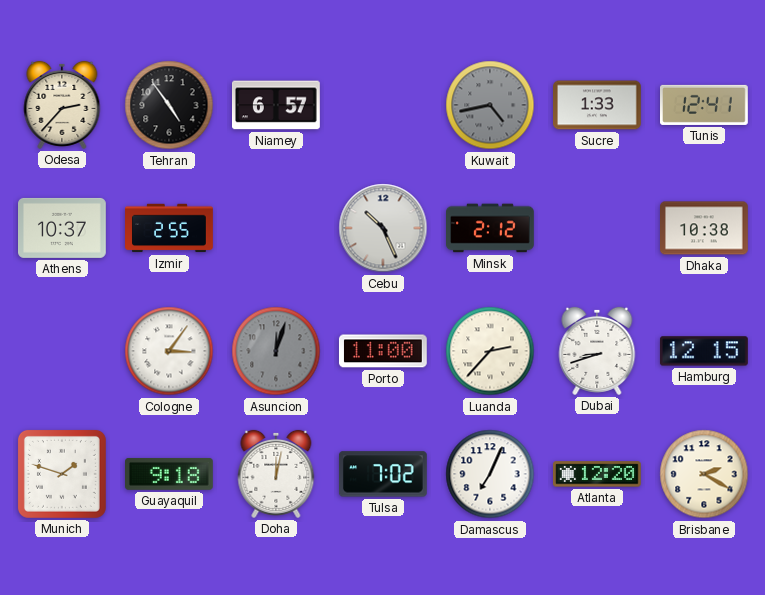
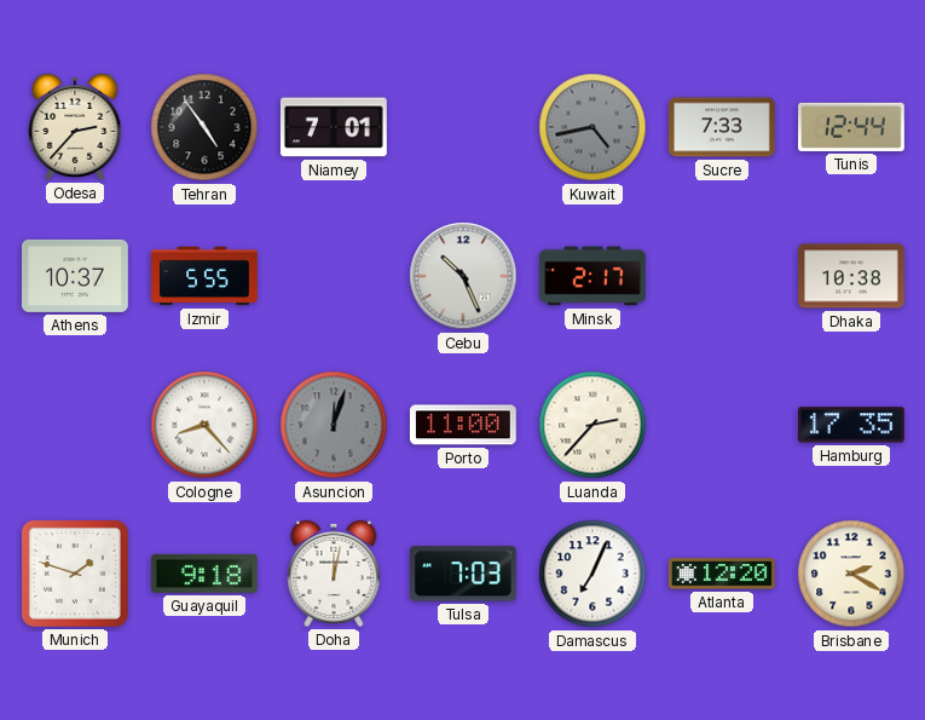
Niamey: 6:57 -> 7:01 (335, 127)
Sucre: 1:33 -> 7:33 (723, 127)
Tunis: 12:41 -> 12:44 (852, 127)
Izmir: 2:55 -> 5:55 (204, 276)
Minsk: 2:12 -> 2:17 (594, 276)
Cologne: 3:06 -> 8:23 (204, 425)
Dubai: 8:42 -> none (597, 351)
Hamburg: 12:15 -> 17:35 (851, 425)
Tulsa: 7:02 -> 7:03 (463, 574)
